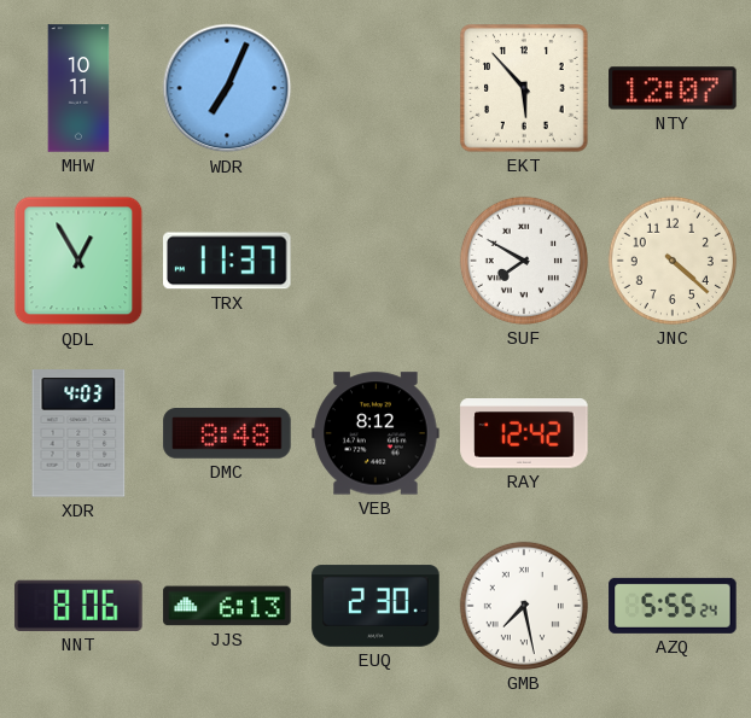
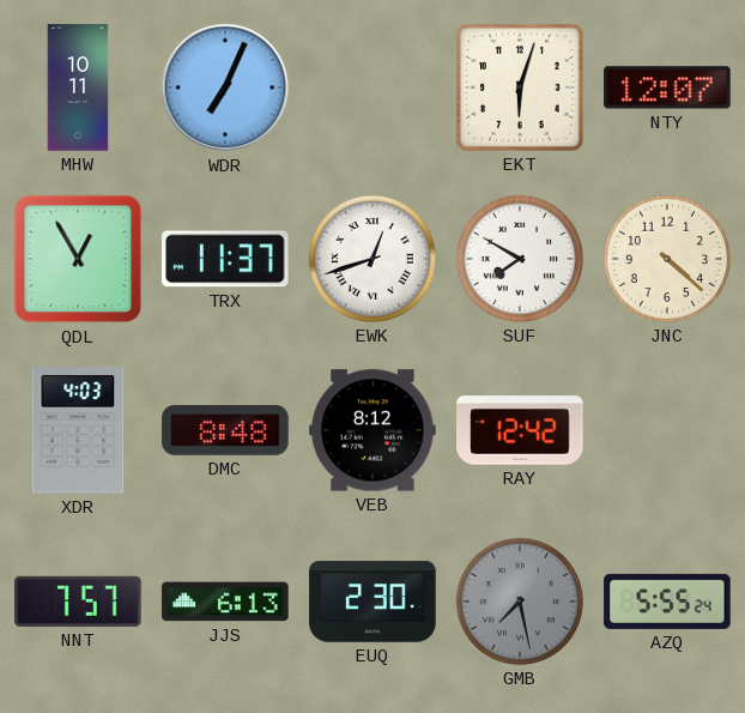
EKT: 5:53 -> 6:03 (520, 87)
EWK: none -> 12:42 (372, 259)
NNT: 8:06 -> 7:57 (78, 602)
GMB dial: white -> grey (520, 602)
